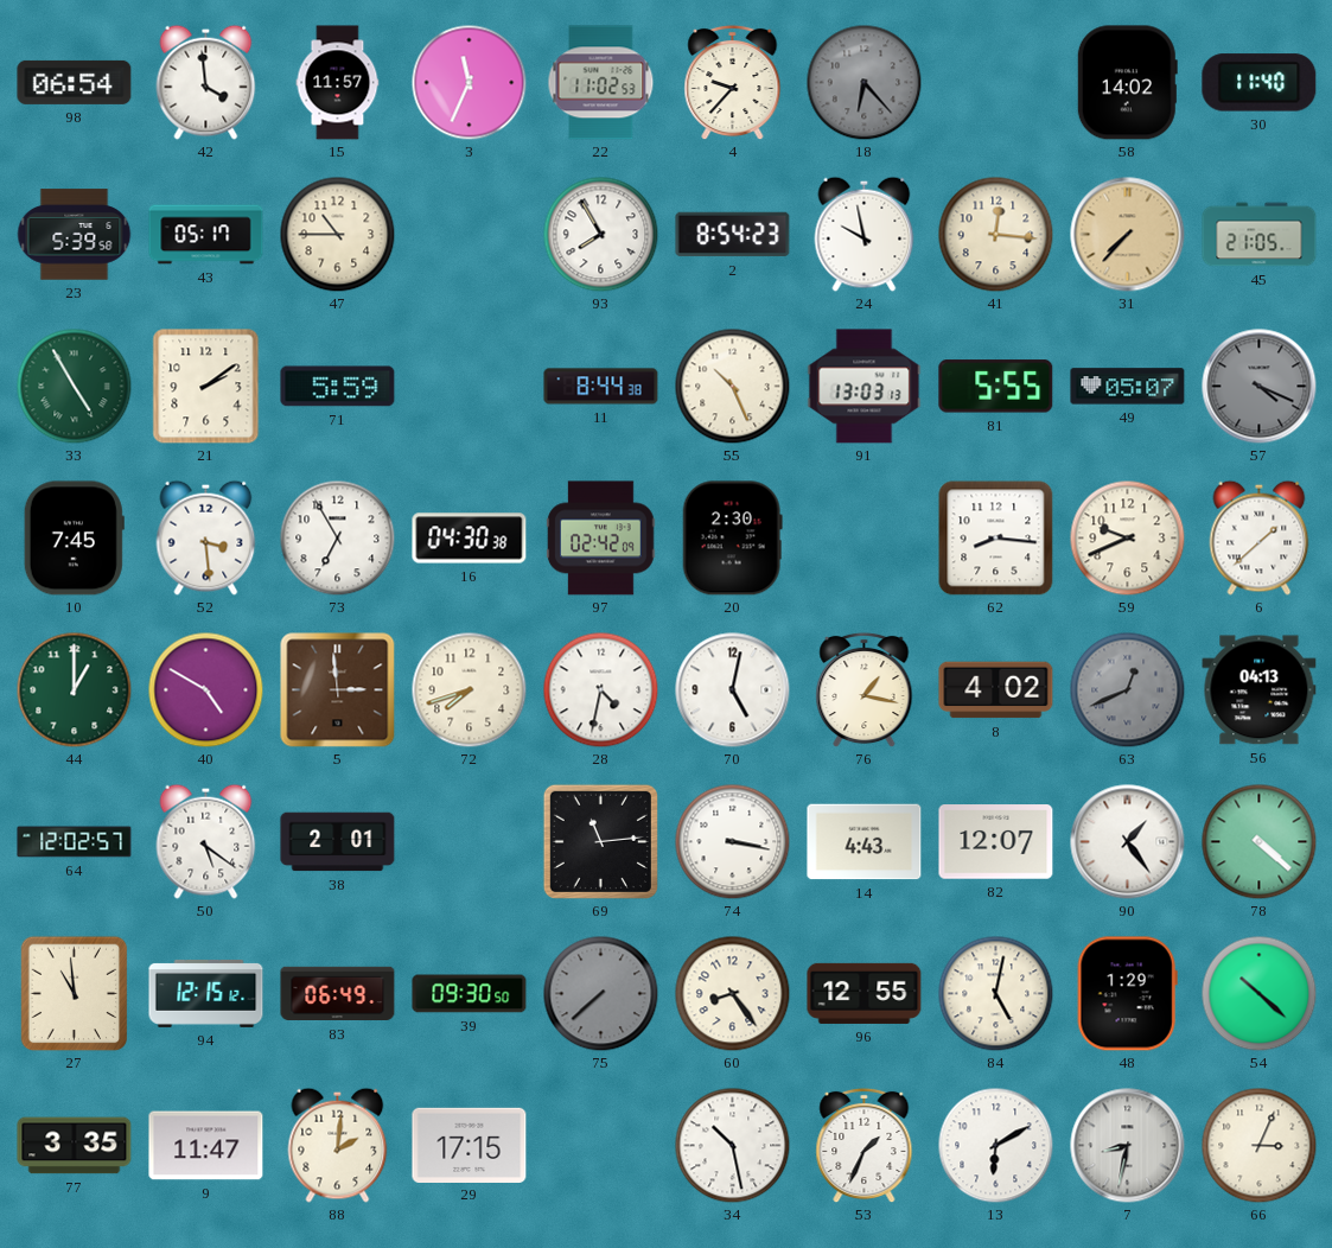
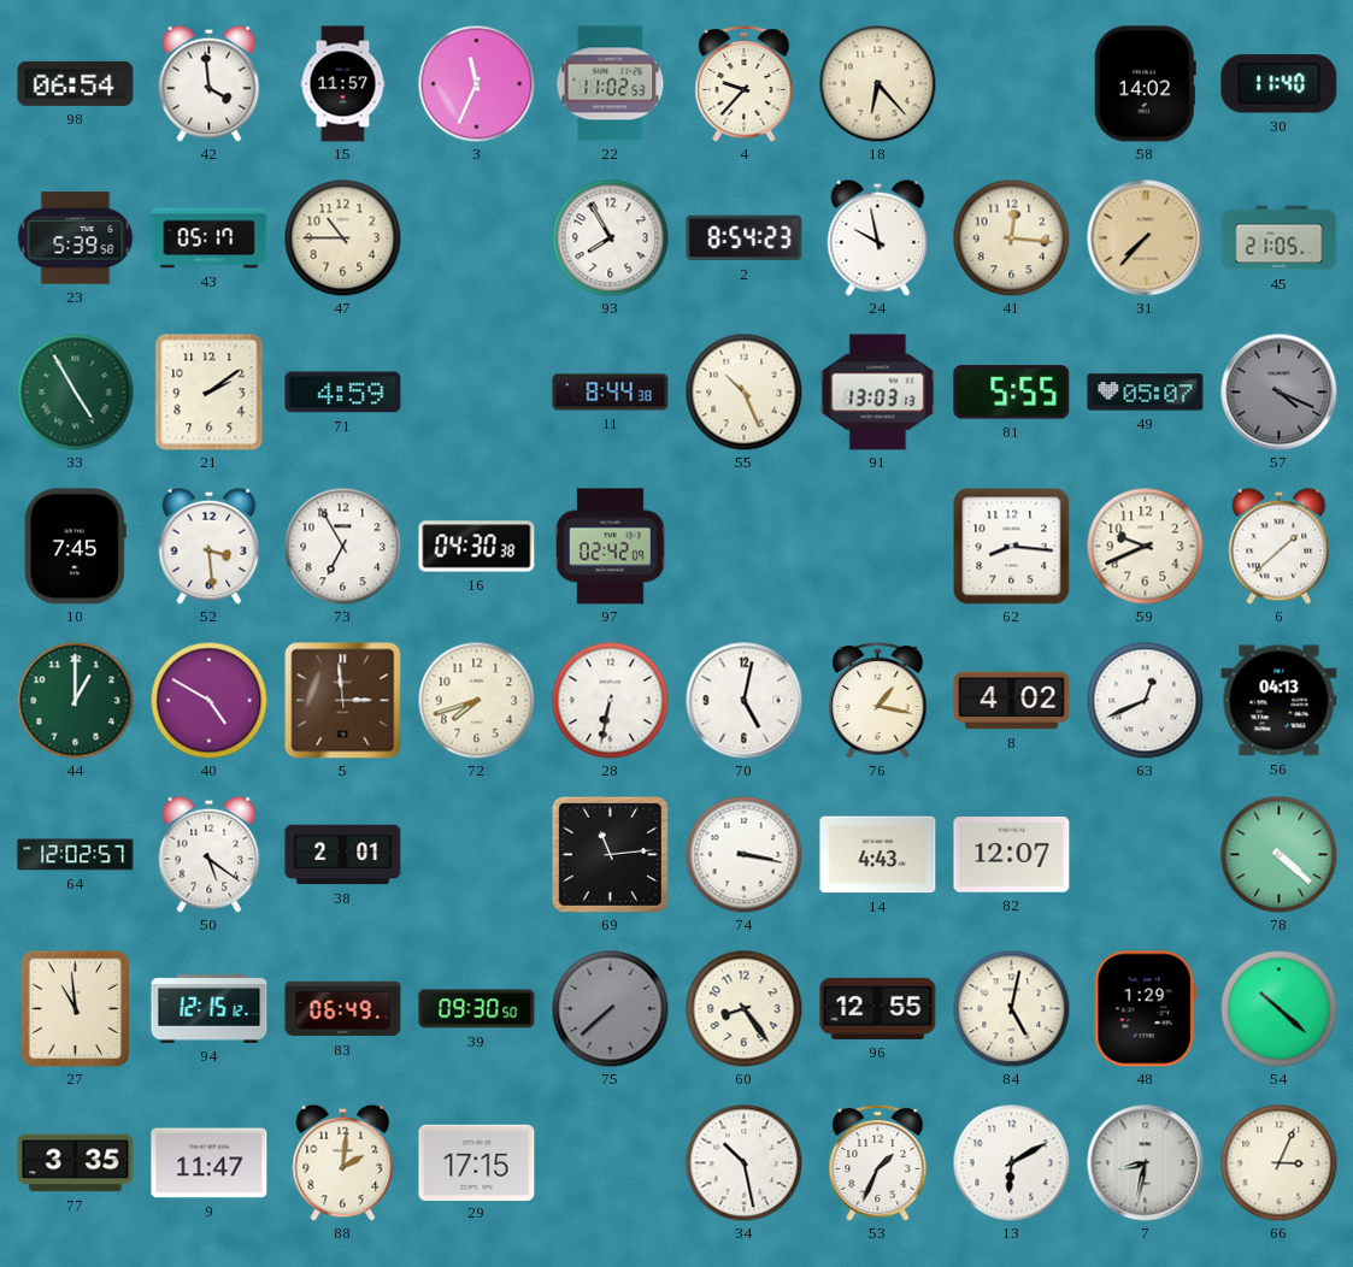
18 dial: grey -> cream (877, 83)
71: 5:59 -> 4:59 (343, 393)
20: 2:30 -> none (732, 539)
28: 4:32 -> 6:32 (610, 700)
63 dial: grey -> white (1145, 700)
90: 1:24 -> none (1128, 842)
